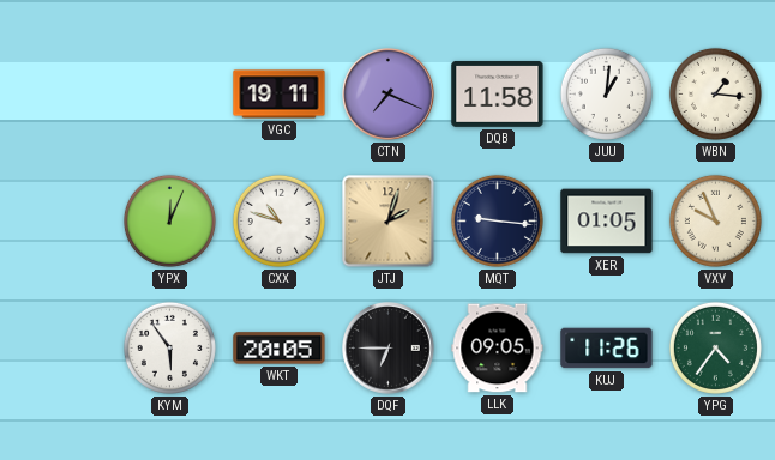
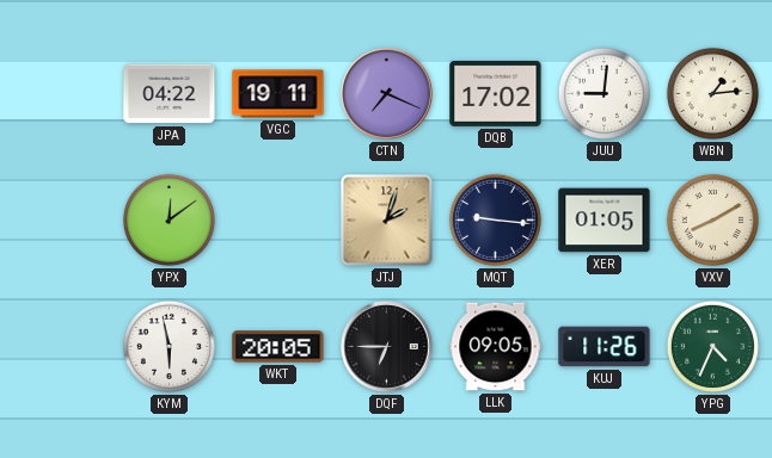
JPA: none -> 04:22 (170, 94)
DQB: 11:58 -> 17:02 (496, 93)
JUU: 1:01 -> 9:01 (603, 93)
WBN: 1:16 -> 1:14 (712, 93)
YPX: 12:04 -> 12:09 (169, 219)
CXX: 10:48 -> none (278, 220)
VXV: 9:56 -> 8:10 (712, 219)
KYM: 5:54 -> 5:58 (169, 346)
YPG: 4:36 -> 4:34 (712, 346)
